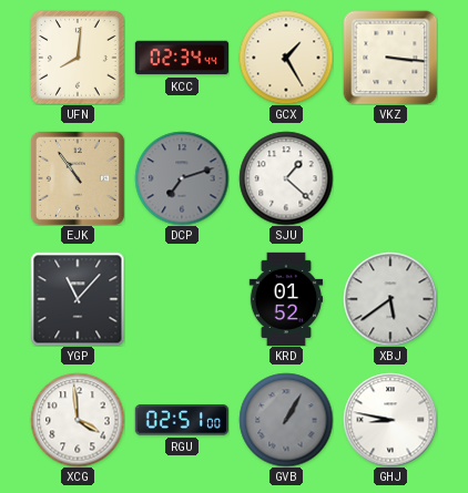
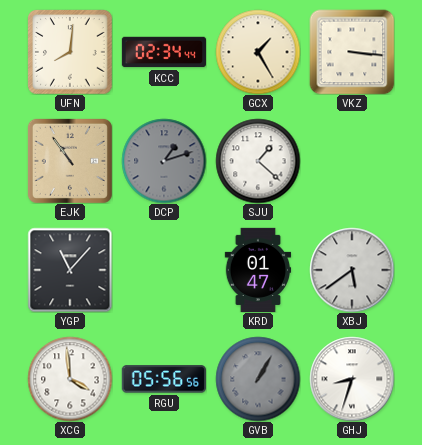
DCP: 7:12 -> 1:12 (164, 161)
KRD: 01:52 -> 01:47 (258, 269)
RGU: 02:51 -> 05:56 (164, 379)
GHJ: 8:47 -> 8:33 (352, 379)
